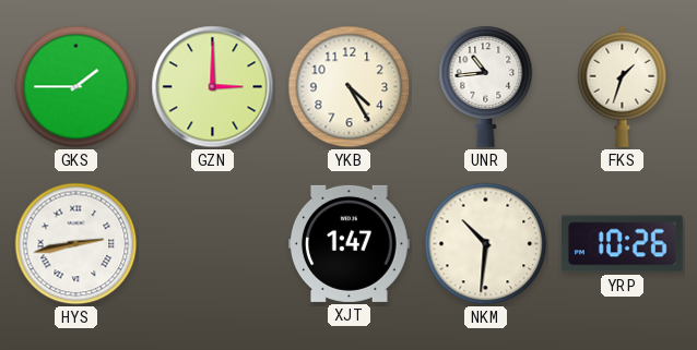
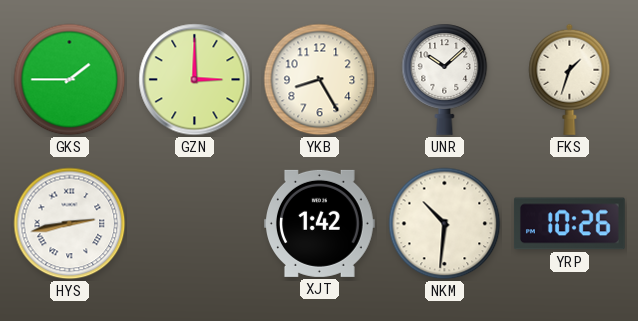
YKB: 4:25 -> 8:25 (320, 80)
UNR: 10:44 -> 10:08 (445, 79)
XJT: 1:47 -> 1:42 (320, 223)
